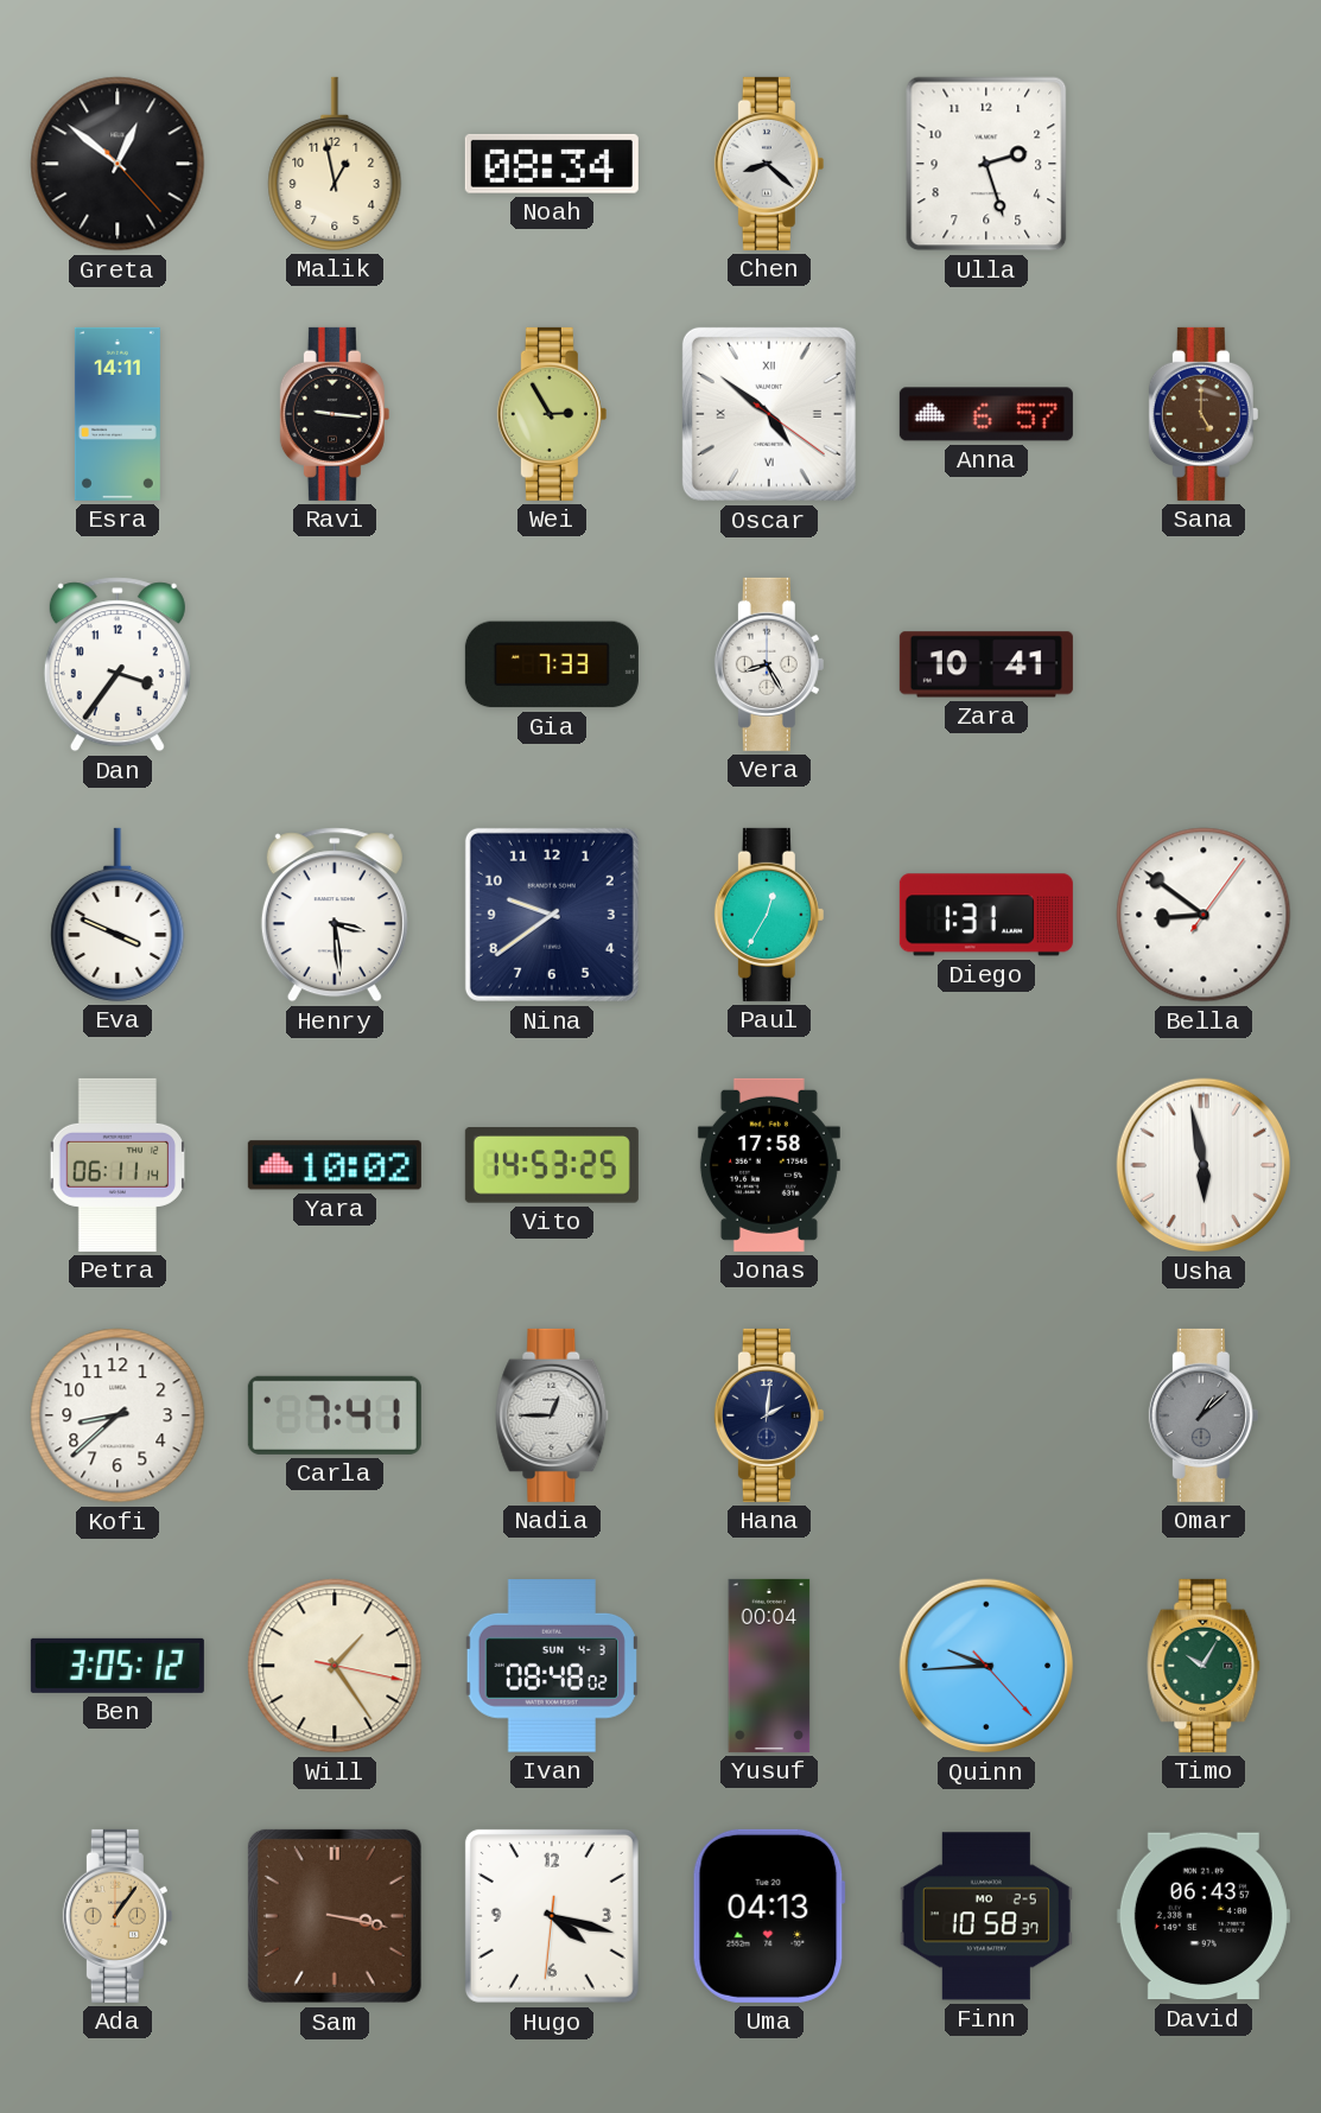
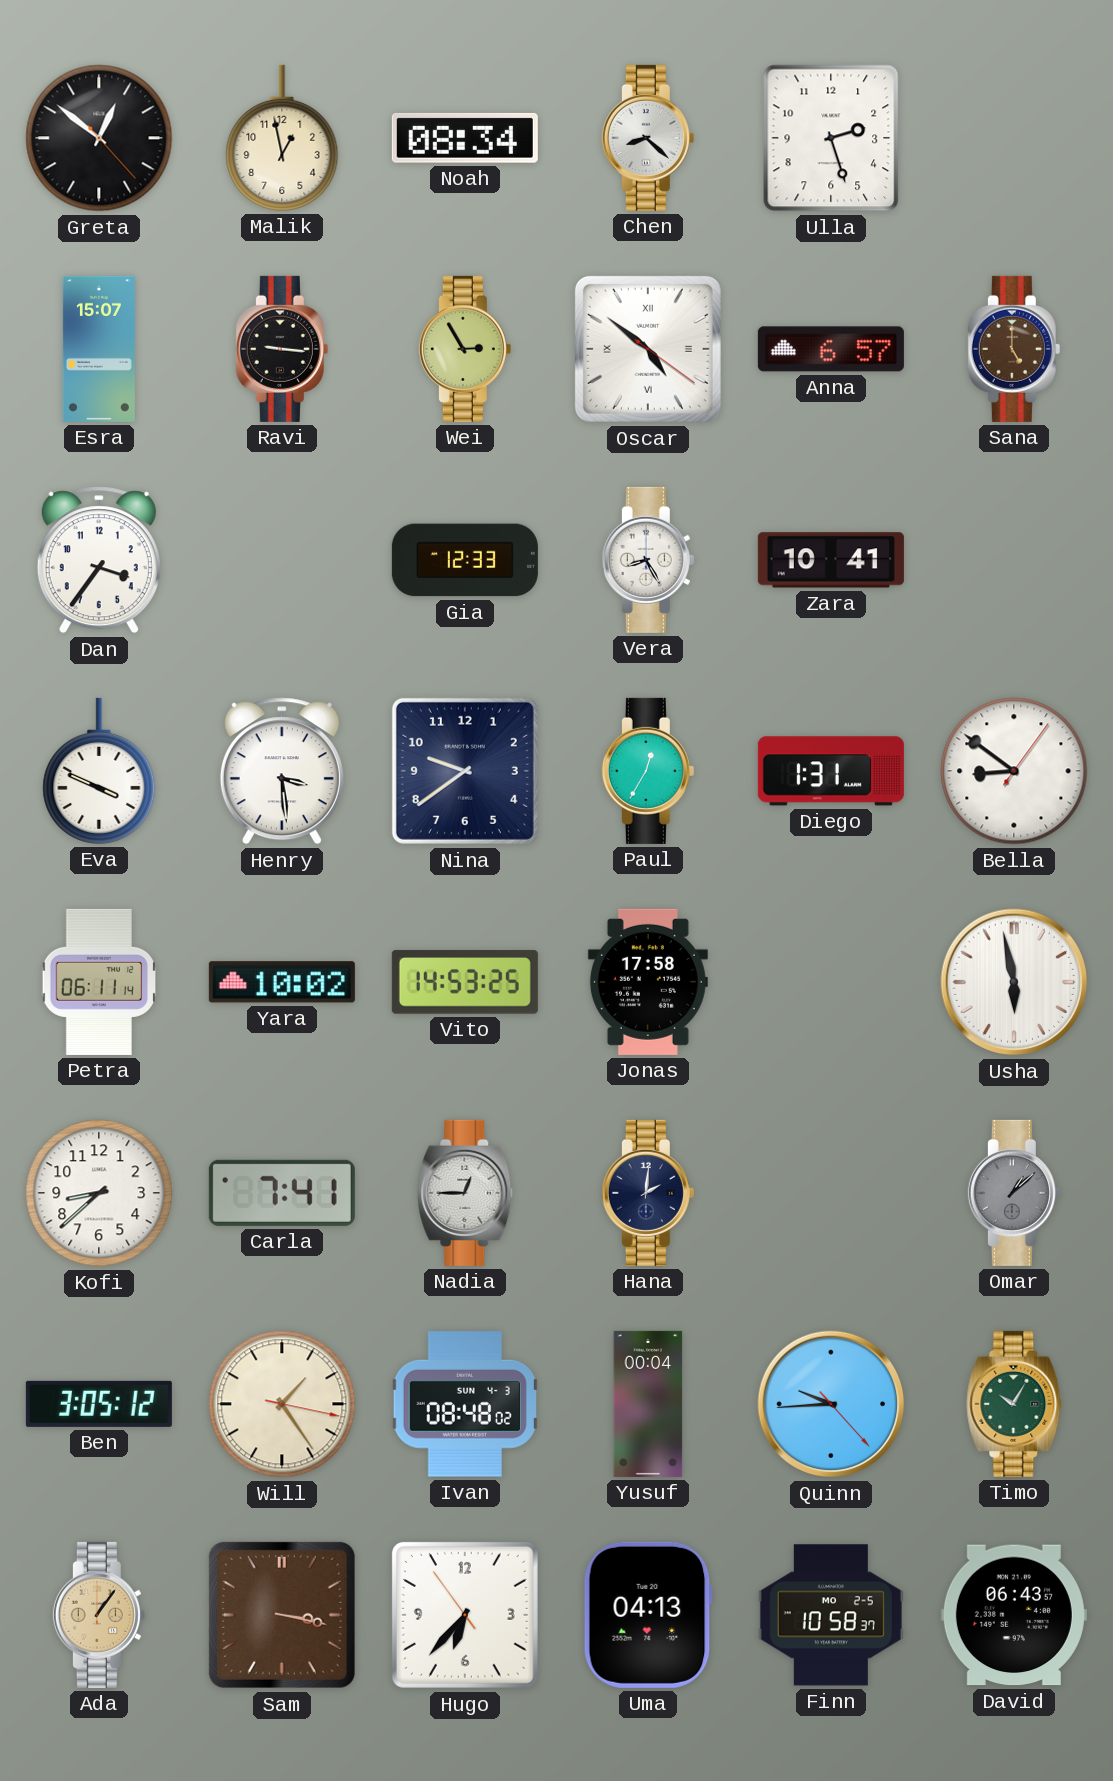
Esra: 14:11 -> 15:07 (99, 349)
Gia: 7:33 -> 12:33 (465, 560)
Hugo: 4:17 -> 6:36 (465, 1615)
